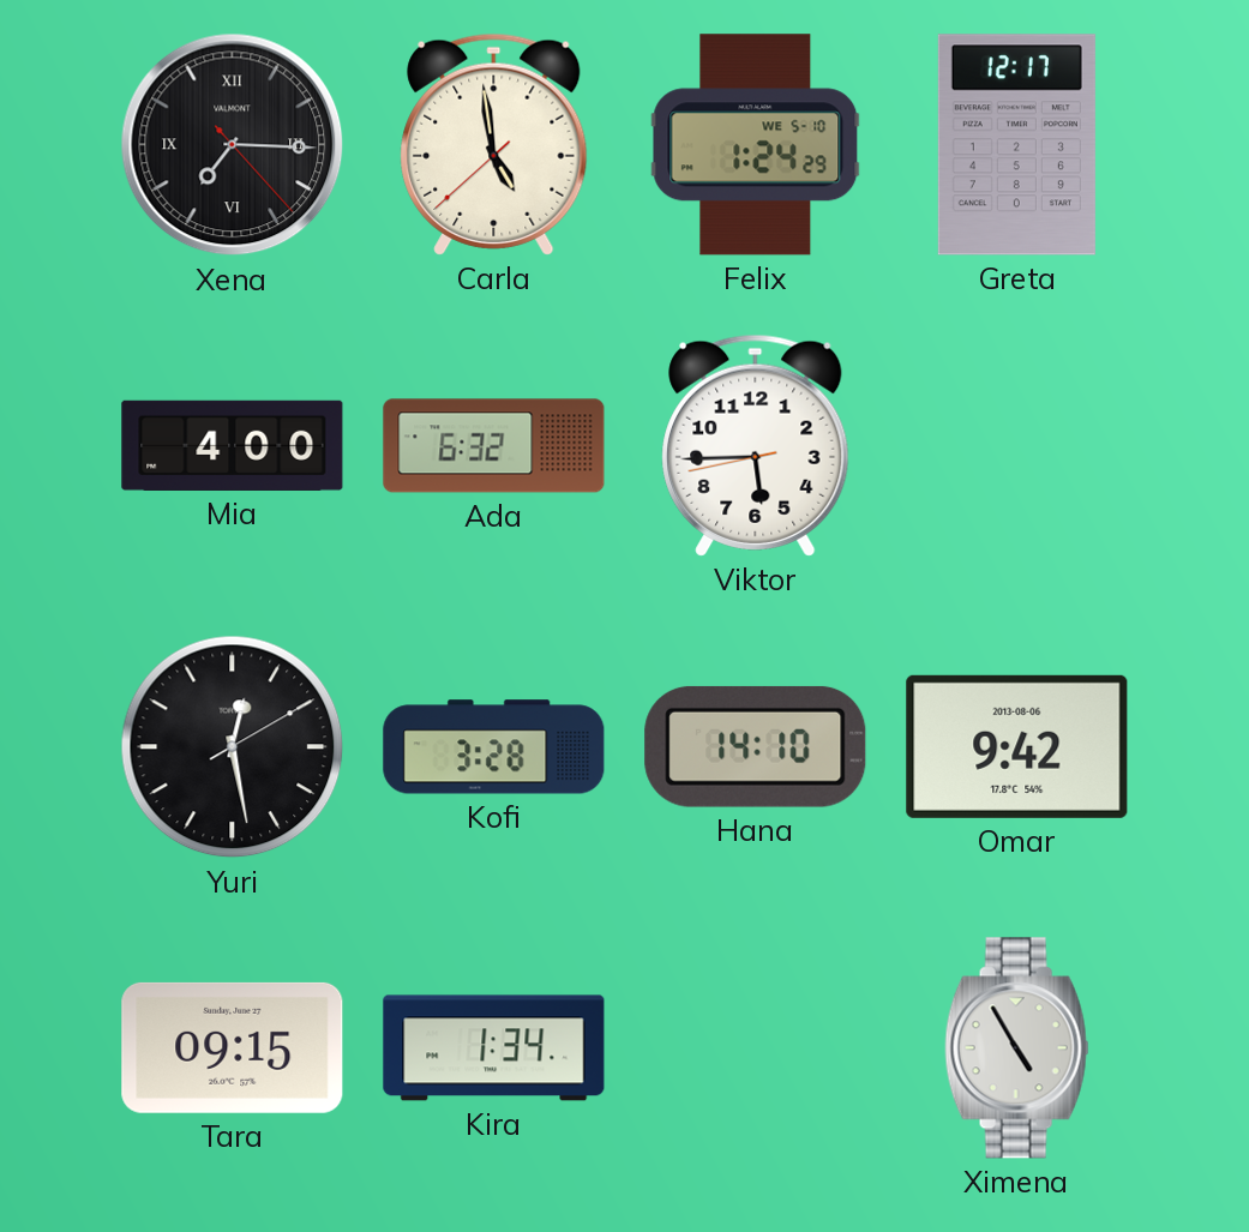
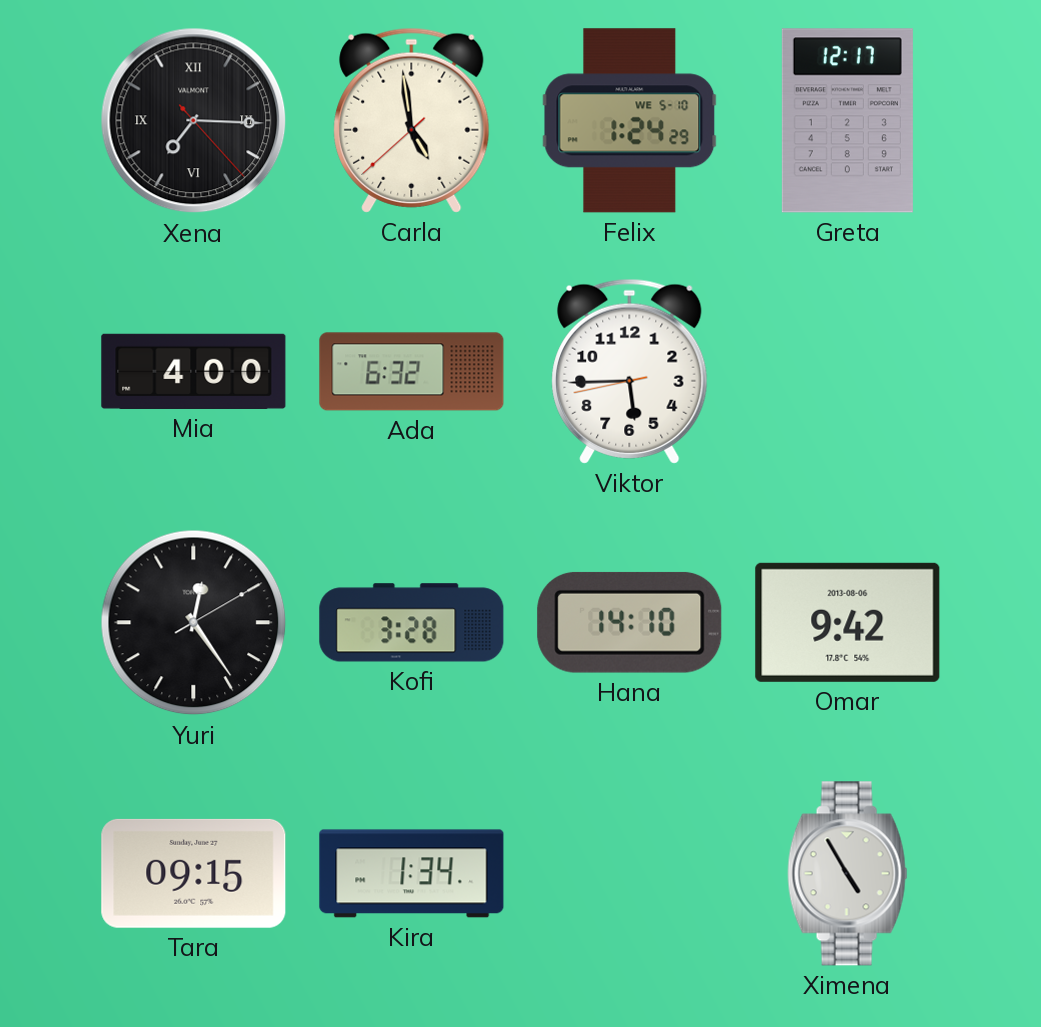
Yuri: 12:28 -> 12:24 (194, 623)
